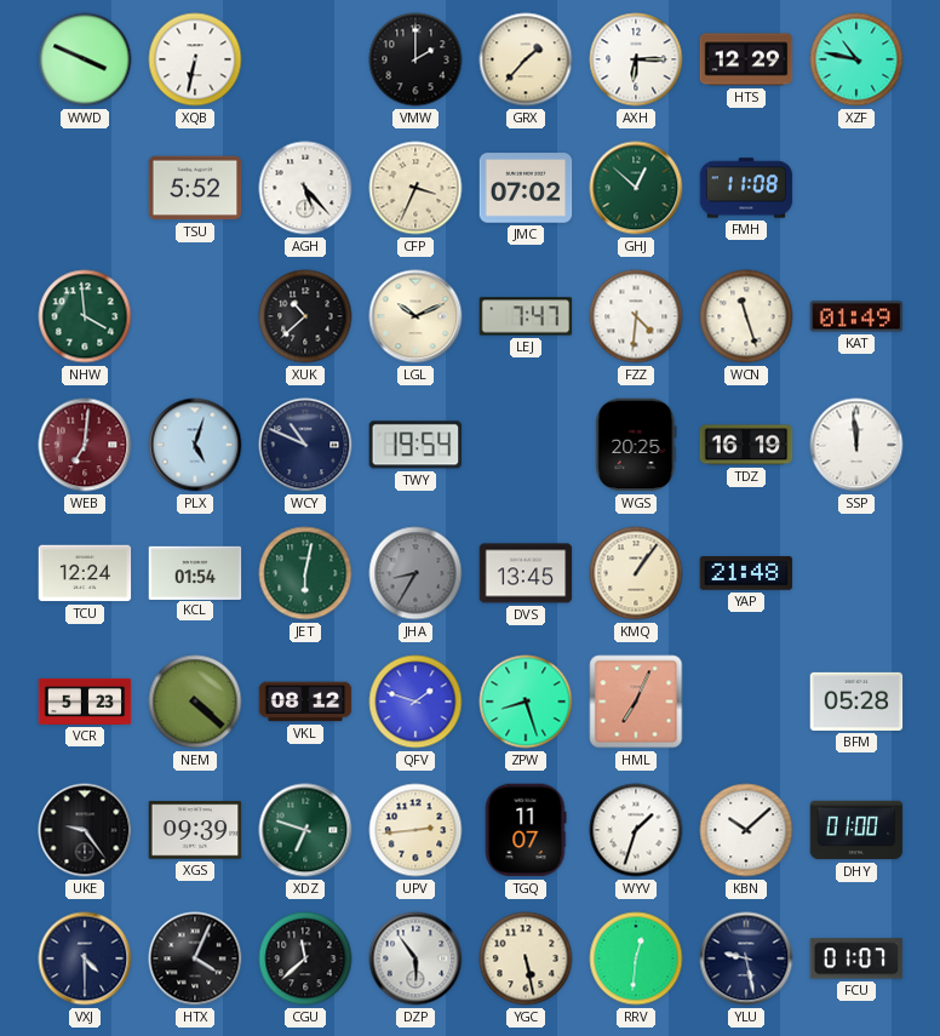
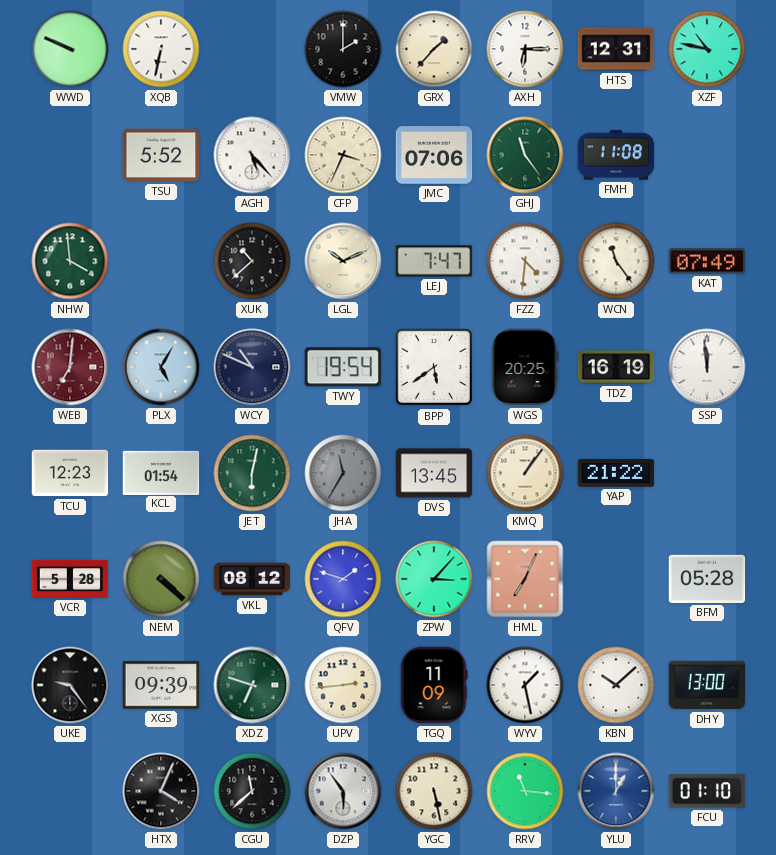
WWD: 3:49 -> 9:49 (70, 49)
HTS: 12:29 -> 12:31 (616, 49)
JMC: 07:02 -> 07:06 (434, 155)
GHJ: 12:52 -> 11:24 (525, 155)
WCN: 11:27 -> 11:24 (616, 261)
KAT: 01:49 -> 07:49 (707, 261)
PLX: 5:03 -> 5:05 (161, 367)
BPP: none -> 5:39 (434, 367)
TCU: 12:24 -> 12:23 (70, 473)
JHA: 8:35 -> 11:35 (343, 473)
YAP: 21:48 -> 21:22 (616, 473)
VCR: 5:23 -> 5:28 (70, 579)
ZPW: 8:27 -> 3:07 (434, 579)
TGQ: 11:07 -> 11:09 (434, 685)
WYV: 1:33 -> 1:28 (525, 685)
DHY: 01:00 -> 13:00 (707, 685)
VXJ: 4:30 -> none (85, 958)
RRV: 12:31 -> 11:16 (525, 791)
YLU: 9:28 -> 1:00 (616, 791)
YLU dial: navy -> blue (616, 791)
FCU: 01:07 -> 01:10 (707, 791)
